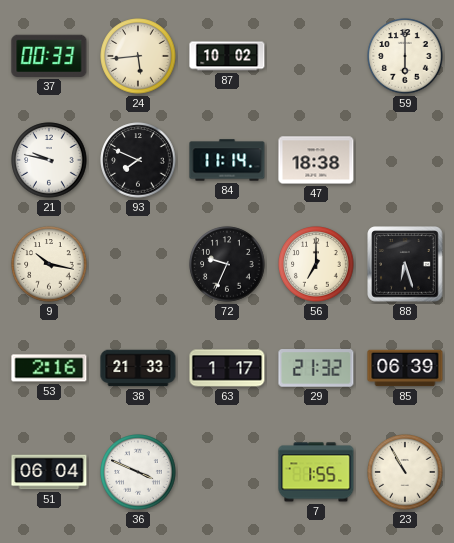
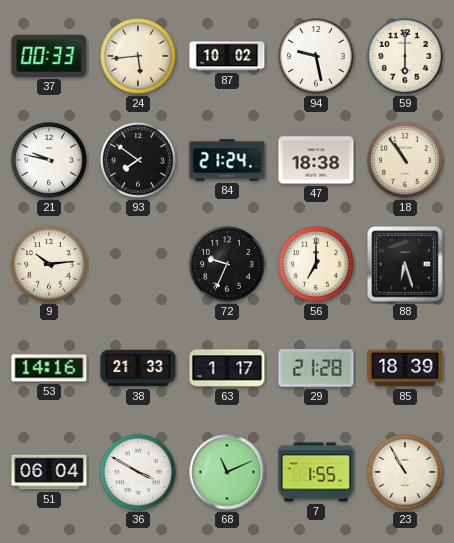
94: none -> 9:28 (316, 56)
93: 7:49 -> 7:51 (138, 160)
84: 11:14 -> 21:24 (227, 160)
18: none -> 10:54 (405, 160)
9: 10:17 -> 10:14 (49, 264)
53: 2:16 -> 14:16 (49, 368)
29: 21:32 -> 21:28 (316, 368)
85: 06:39 -> 18:39 (405, 368)
36: 3:49 -> 3:50 (138, 472)
68: none -> 11:11 (227, 472)
